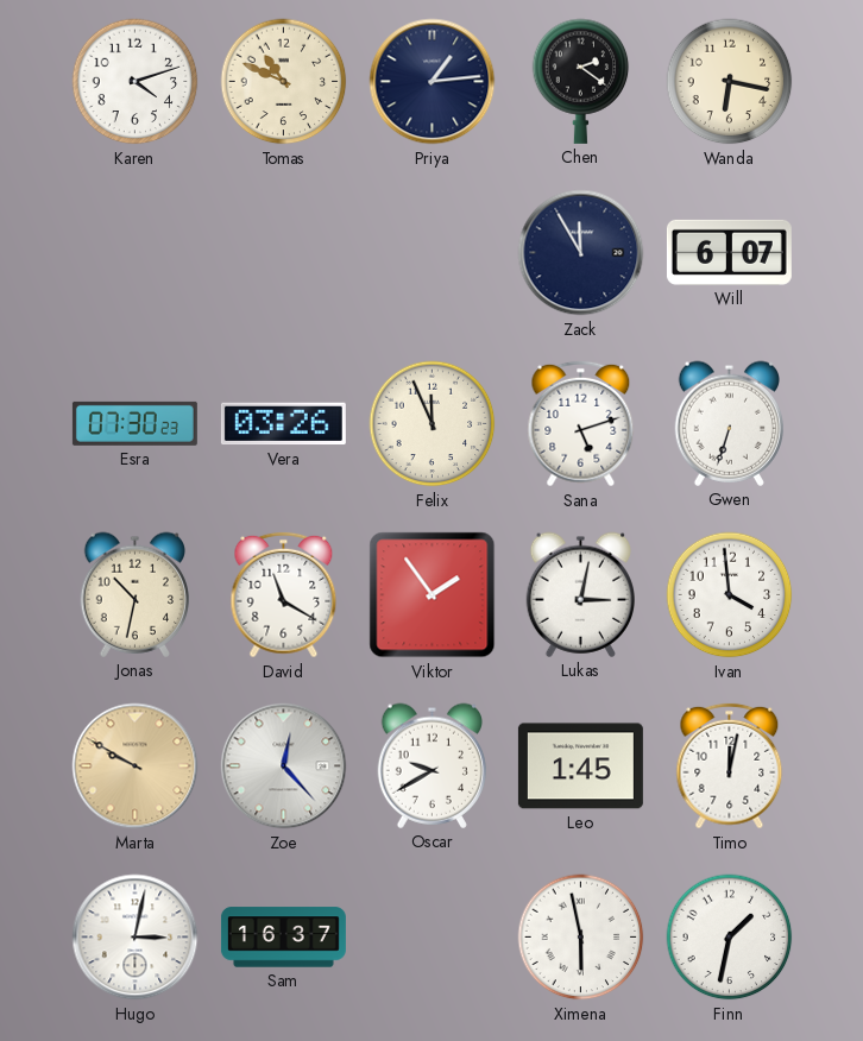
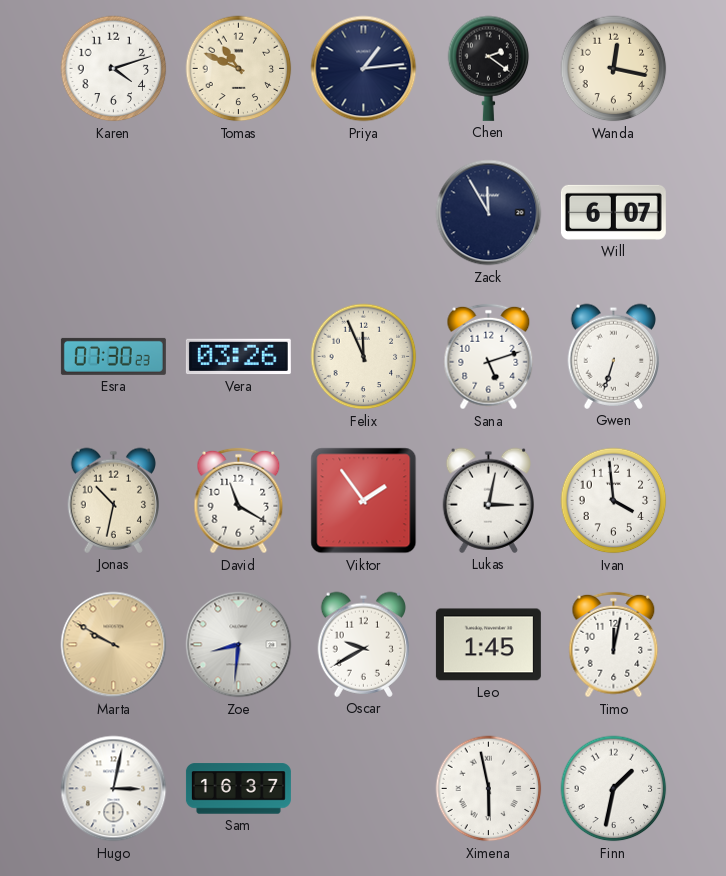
Wanda: 6:17 -> 12:17 (614, 69)
Zoe: 12:23 -> 8:31 (239, 645)
